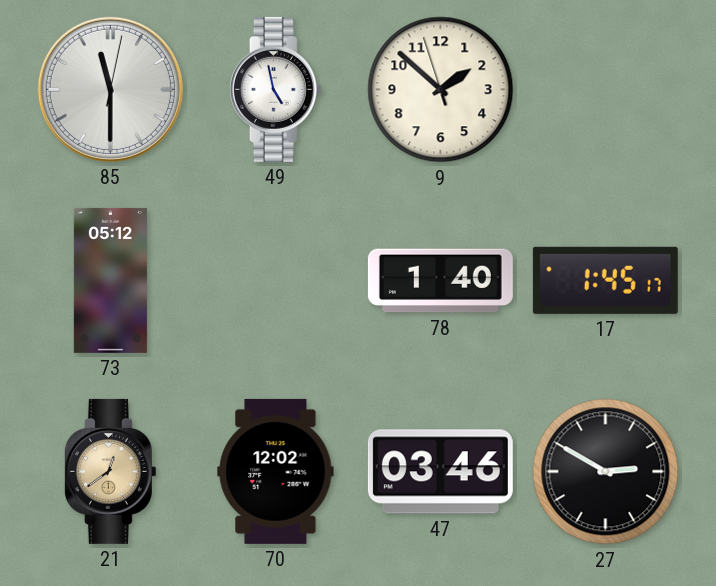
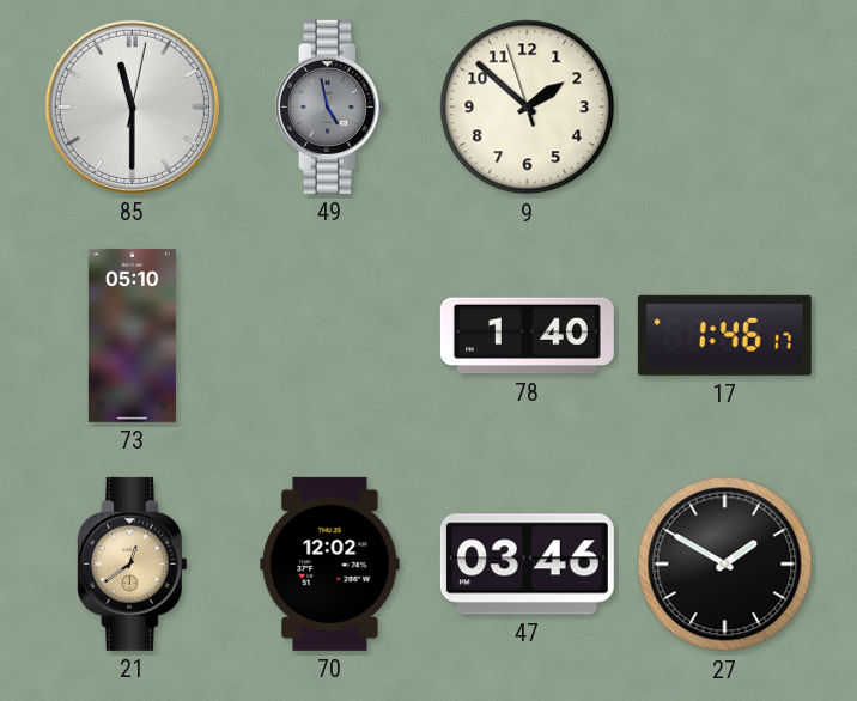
49 dial: white -> grey (329, 106)
73: 05:12 -> 05:10 (132, 335)
17: 1:45 -> 1:46 (724, 335)
27: 2:50 -> 1:50 (725, 565)
